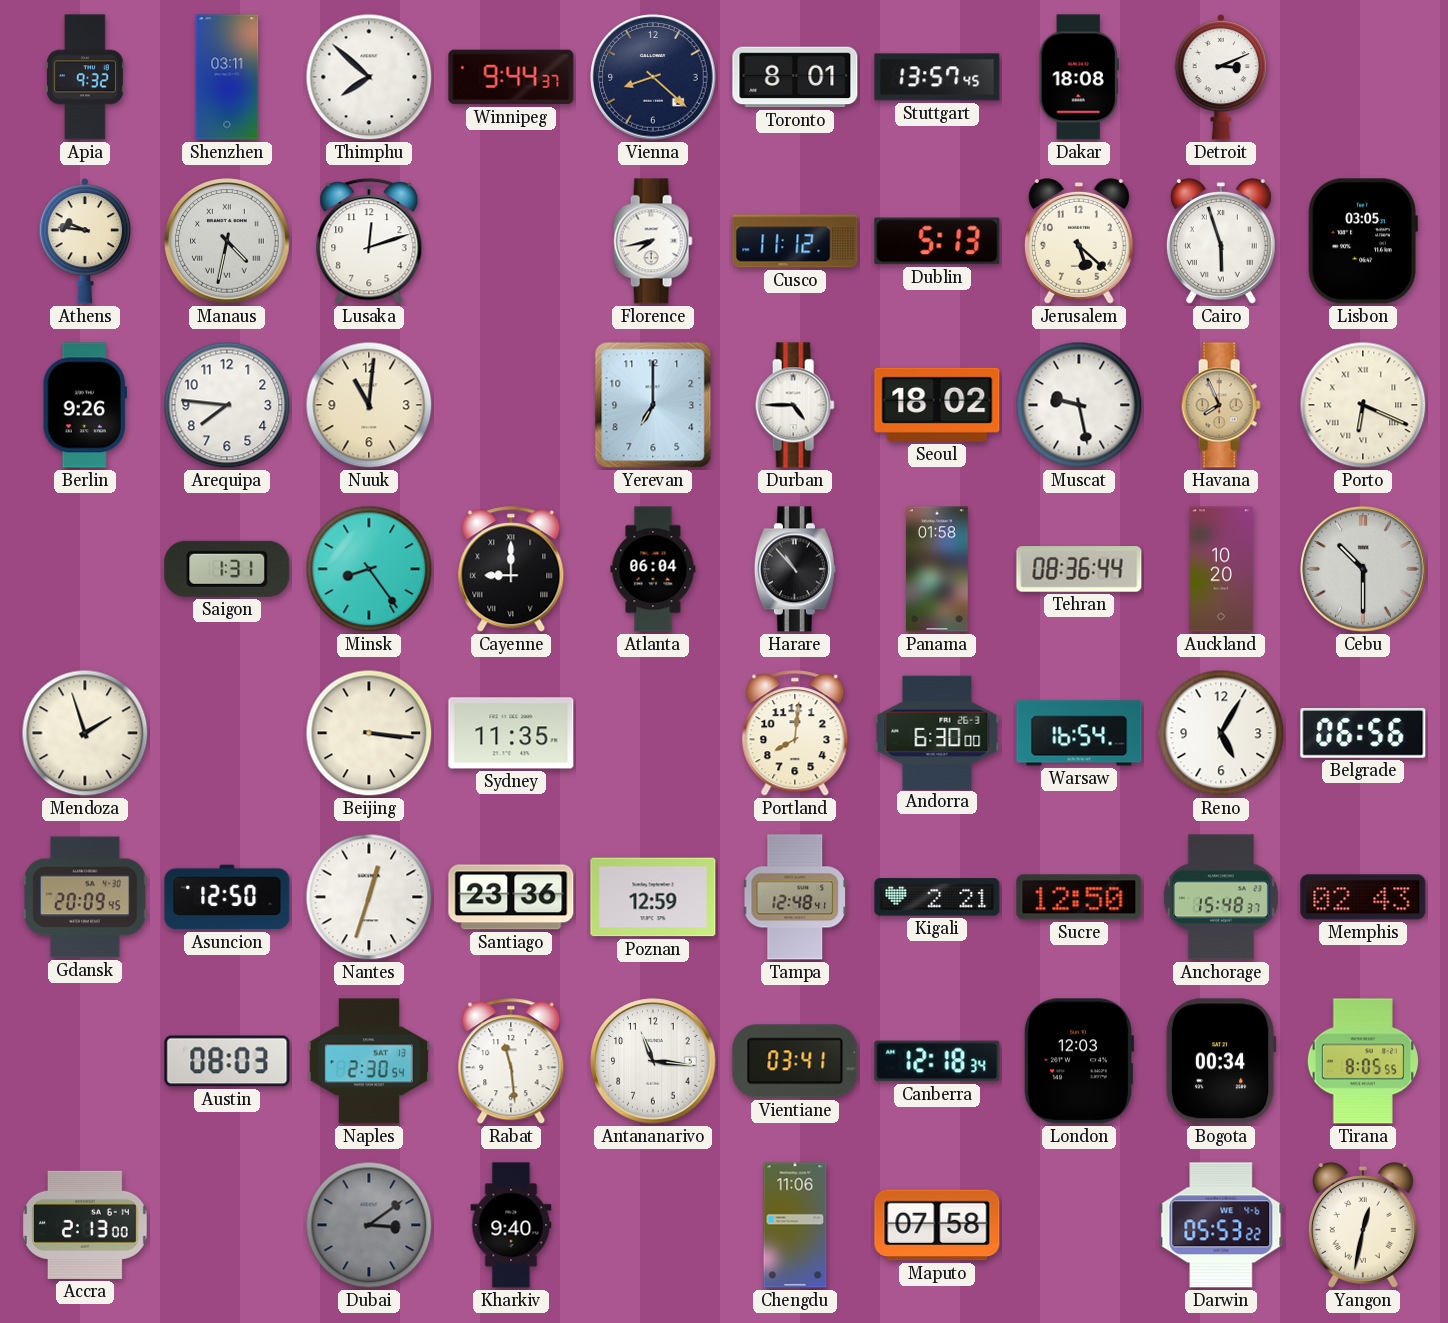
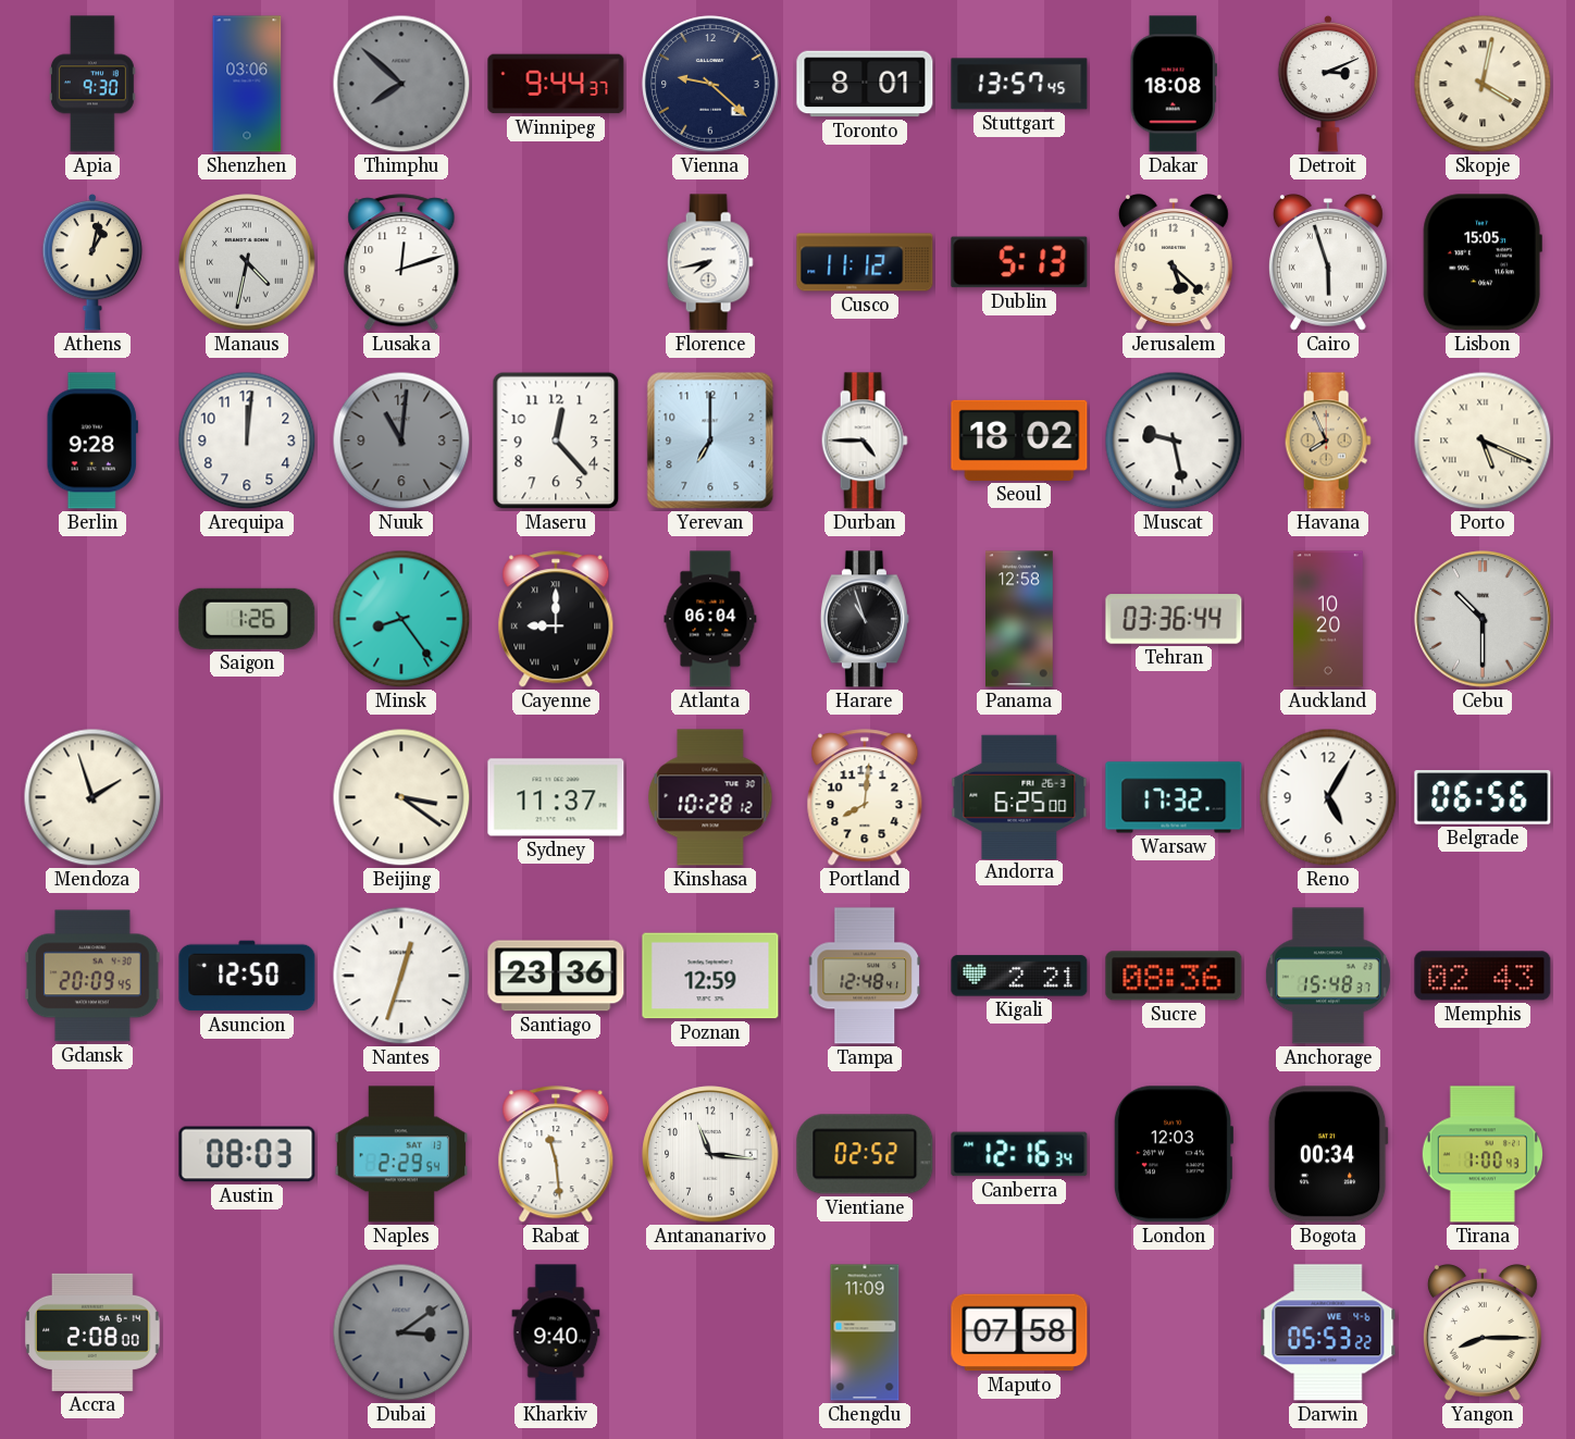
Apia: 9:32 -> 9:30 (92, 84)
Shenzhen: 03:11 -> 03:06 (247, 84)
Thimphu dial: white -> grey (401, 84)
Vienna: 8:22 -> 9:22 (710, 84)
Skopje: none -> 4:02 (1483, 84)
Athens: 9:46 -> 1:02 (92, 262)
Lisbon: 03:05 -> 15:05 (1483, 262)
Berlin: 9:26 -> 9:28 (92, 441)
Arequipa: 7:46 -> 12:01 (247, 441)
Nuuk dial: cream -> grey (401, 441)
Maseru: none -> 12:23 (556, 441)
Porto: 6:19 -> 5:19 (1483, 441)
Saigon: 1:31 -> 1:26 (247, 619)
Harare: 10:53 -> 10:57 (865, 619)
Panama: 01:58 -> 12:58 (1020, 619)
Tehran: 08:36 -> 03:36 (1174, 619)
Beijing: 3:16 -> 3:21 (401, 797)
Sydney: 11:35 -> 11:37 (556, 797)
Kinshasa: none -> 10:28 (710, 797)
Andorra: 6:30 -> 6:25 (1019, 796)
Warsaw: 16:54 -> 17:32 (1174, 797)
Sucre: 12:50 -> 08:36 (1174, 976)
Naples: 2:30 -> 2:29 (401, 1154)
Vientiane: 03:41 -> 02:52 (865, 1154)
Canberra: 12:18 -> 12:16 (1019, 1154)
Tirana: 8:05 -> 1:00 (1481, 1154)
Accra: 2:13 -> 2:08 (94, 1332)
Chengdu: 11:06 -> 11:09 (865, 1332)
Yangon: 12:32 -> 8:15 (1483, 1333)
